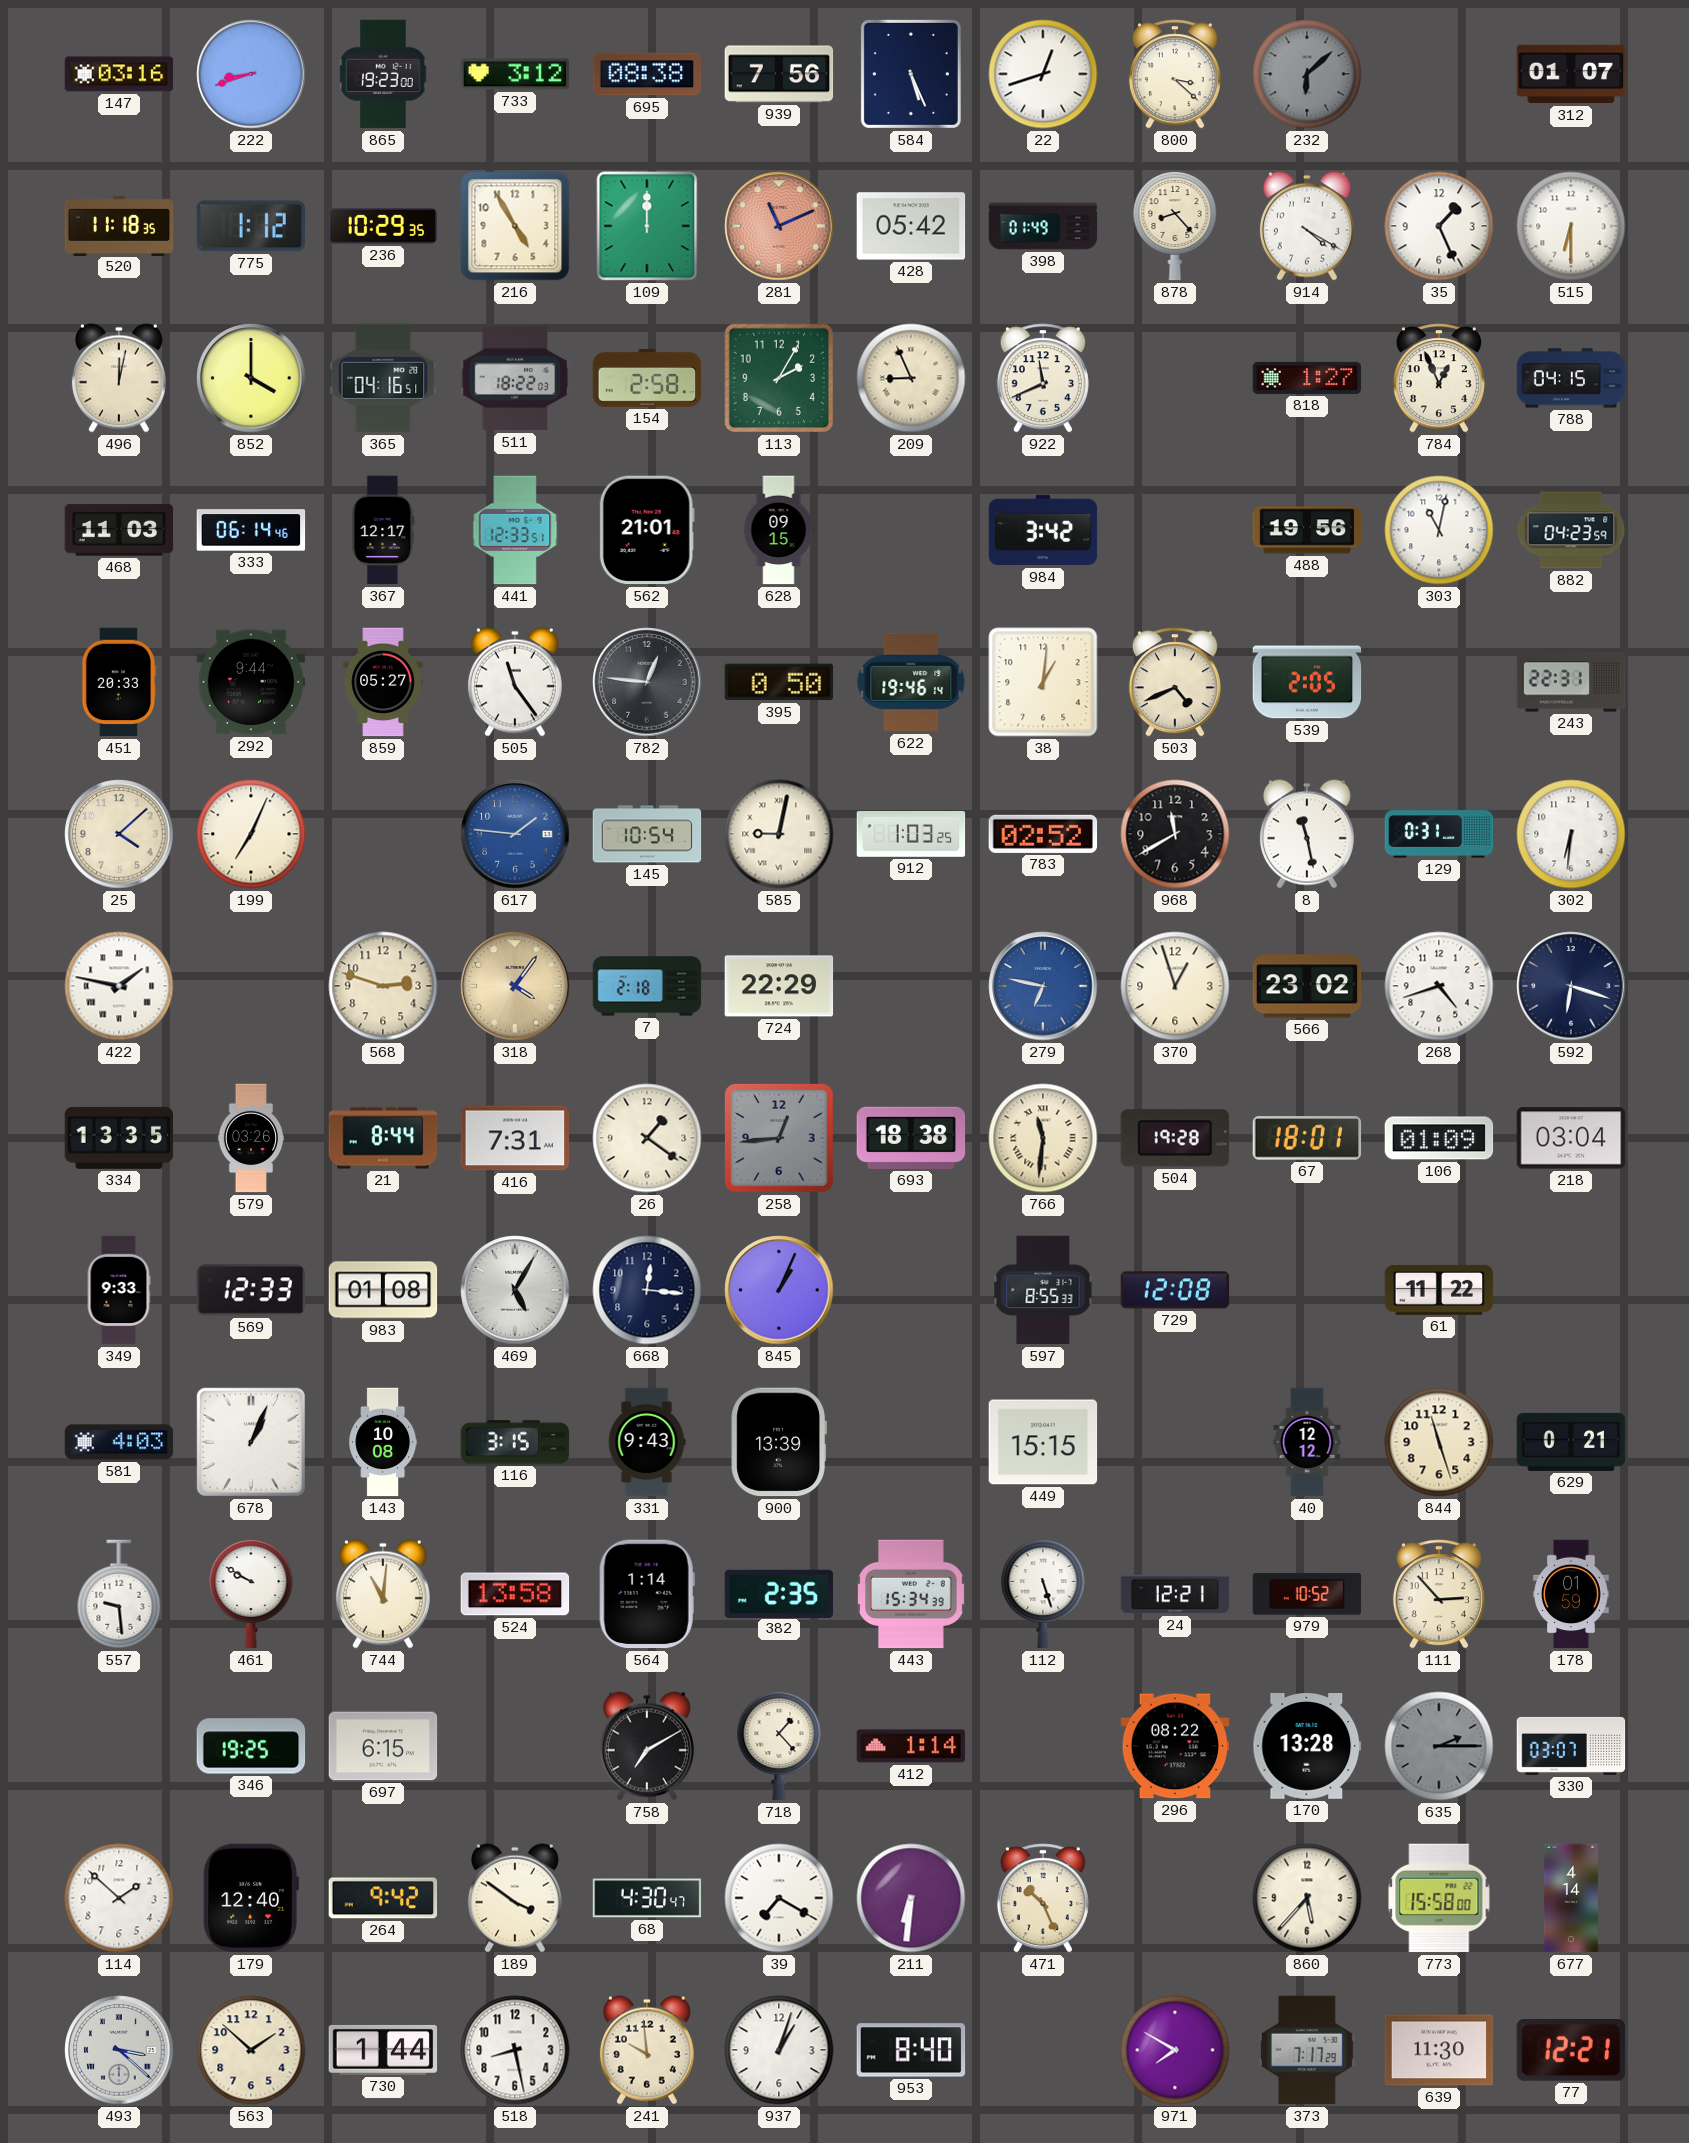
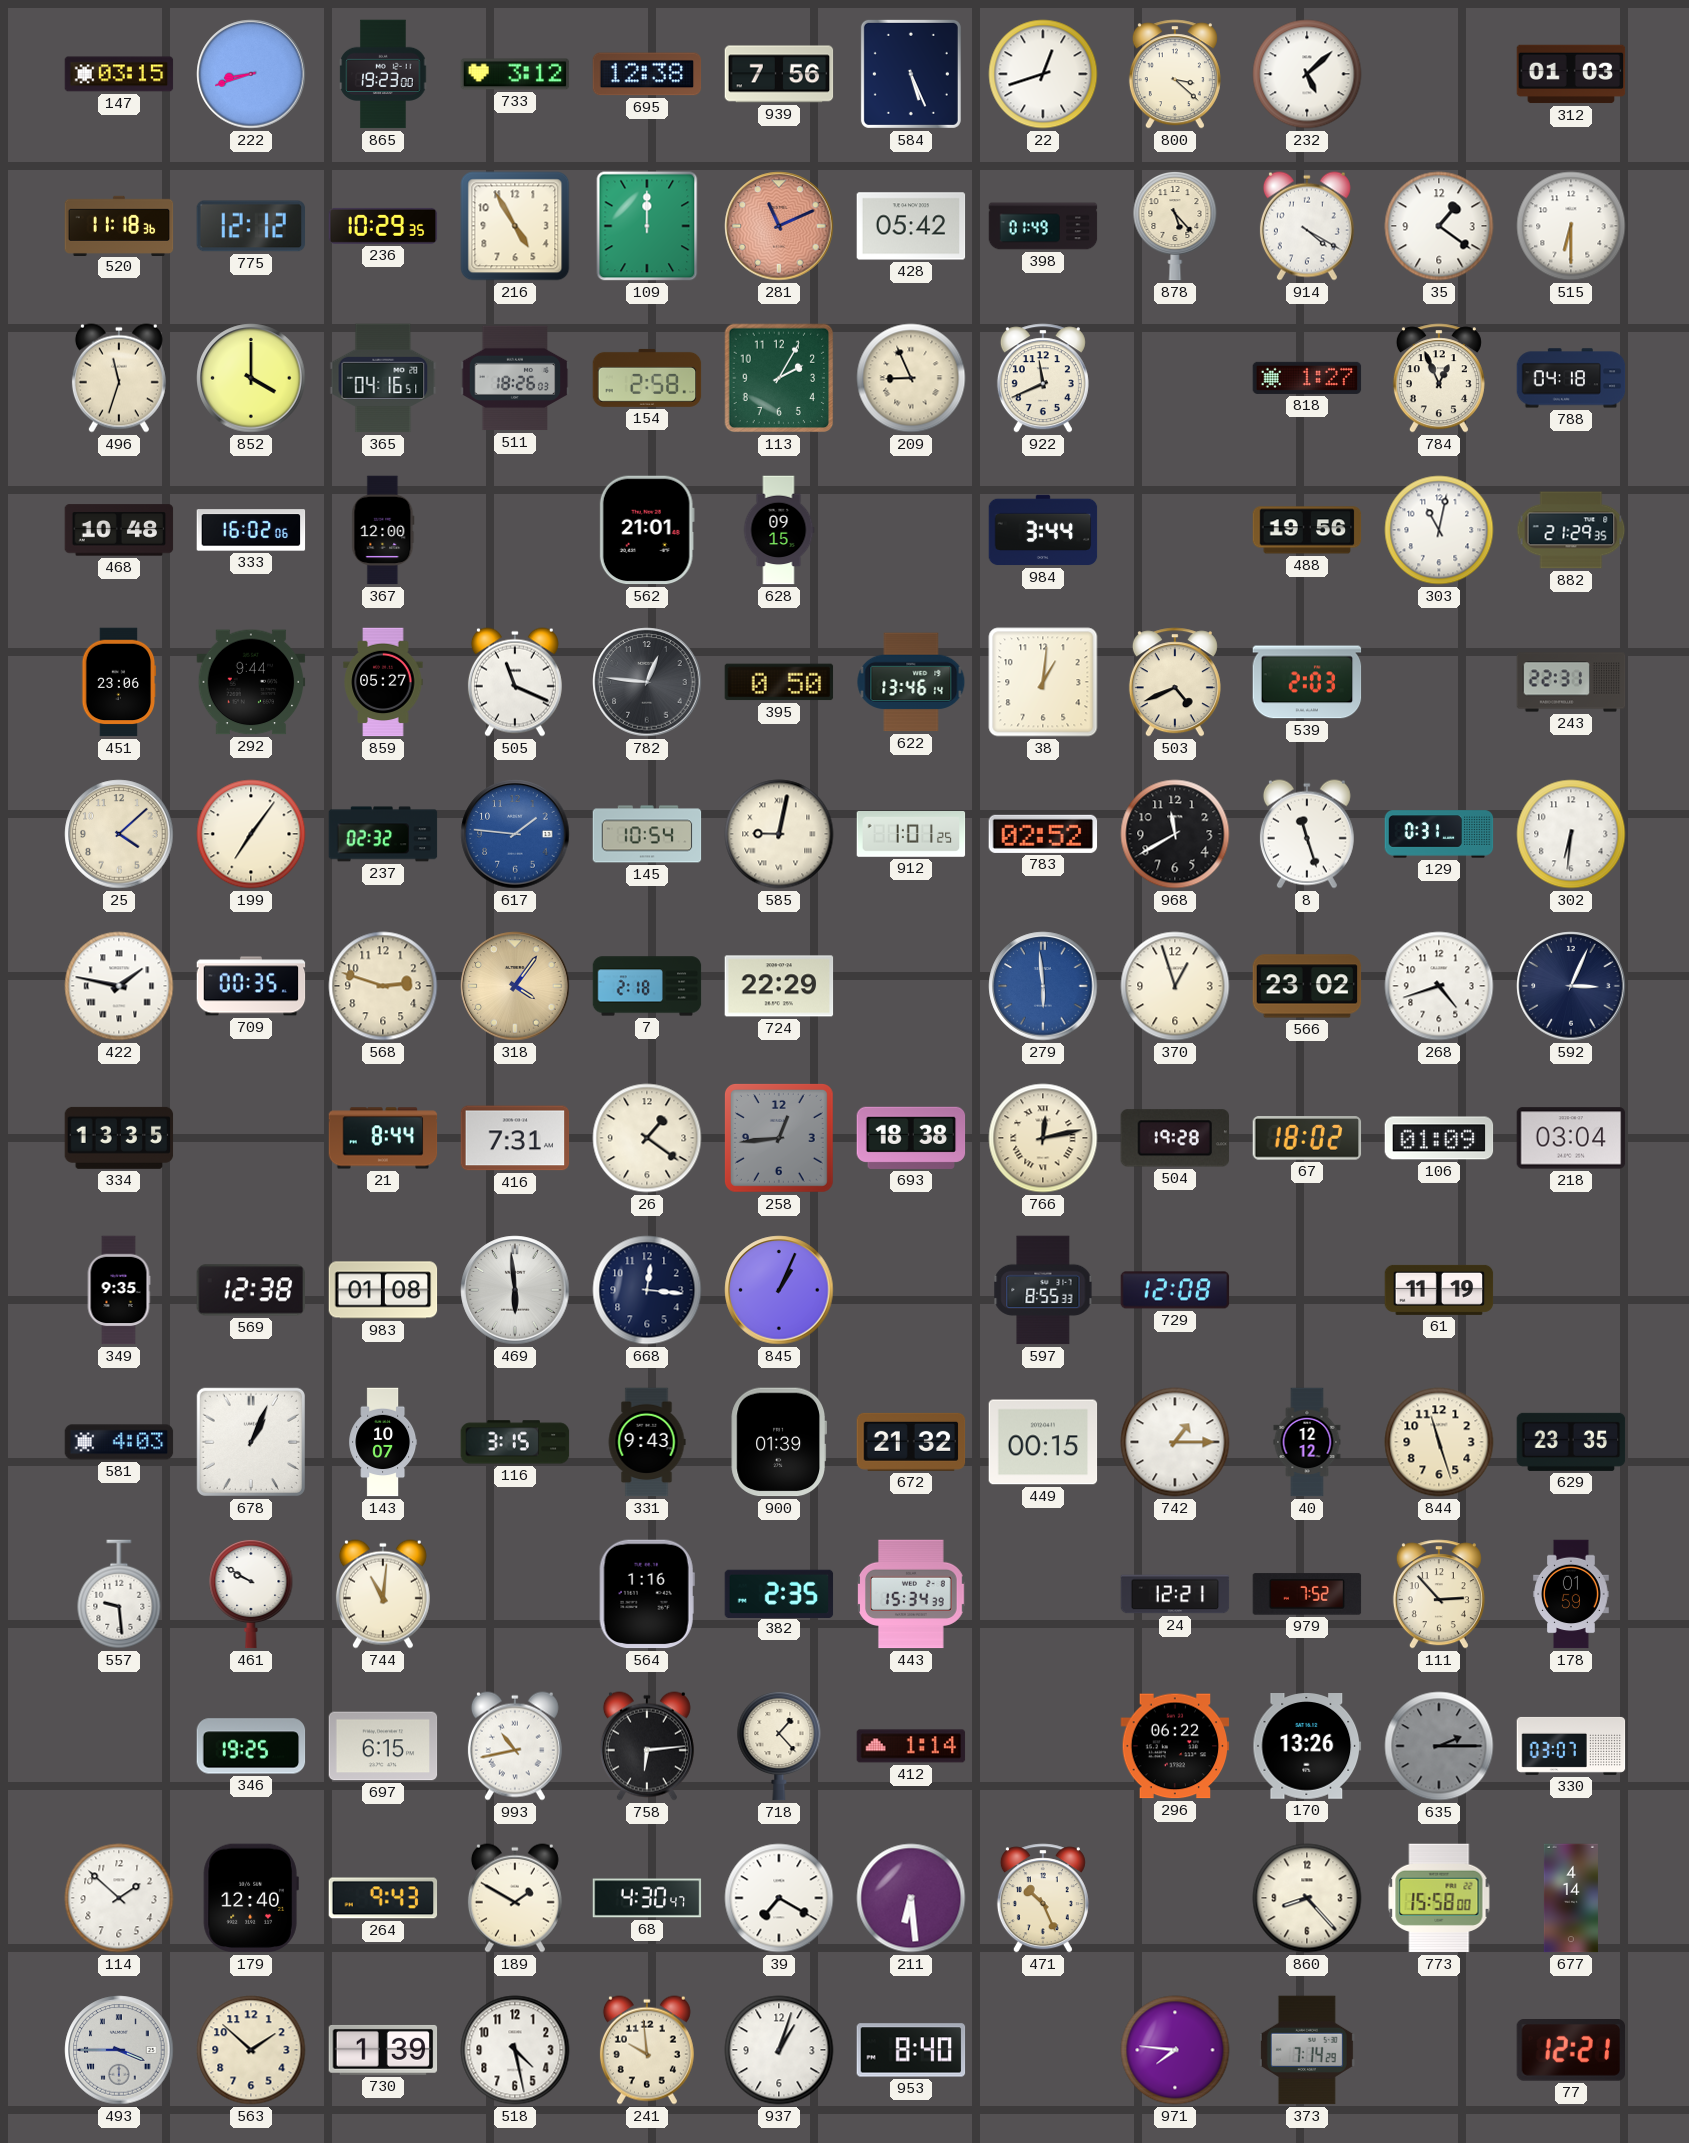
147: 03:16 -> 03:15 (119, 74)
695: 08:38 -> 12:38 (647, 74)
232: 6:08 -> 5:08 (1307, 74)
232 dial: grey -> white (1307, 74)
312: 01:07 -> 01:03 (1571, 74)
520: 11:18:35 -> 11:18:36 (119, 225)
775: 1:12 -> 12:12 (251, 226)
878: 8:23 -> 5:23 (1175, 226)
35: 1:26 -> 1:21 (1439, 226)
496: 12:02 -> 11:33 (119, 378)
511: 18:22 -> 18:26 (515, 378)
788: 04:15 -> 04:18 (1571, 378)
468: 11:03 -> 10:48 (119, 530)
333: 06:14 -> 16:02 (251, 530)
367: 12:17 -> 12:00 (383, 530)
441: 12:33 -> none (515, 530)
984: 3:42 -> 3:44 (1043, 530)
882: 04:23 -> 21:29 (1571, 530)
451: 20:33 -> 23:06 (119, 682)
505: 11:24 -> 11:19 (515, 682)
622: 19:46 -> 13:46 (911, 682)
539: 2:05 -> 2:03 (1307, 682)
199: 7:04 -> 7:06 (251, 834)
237: none -> 02:32 (383, 834)
912: 1:03 -> 1:01 (911, 835)
8: 11:28 -> 11:27 (1307, 834)
709: none -> 00:35 (251, 986)
279: 6:47 -> 5:59 (1043, 986)
592: 6:18 -> 3:04 (1571, 986)
579: 03:26 -> none (251, 1138)
766: 11:31 -> 12:13 (1043, 1138)
67: 18:01 -> 18:02 (1307, 1138)
349: 9:33 -> 9:35 (119, 1290)
569: 12:33 -> 12:38 (250, 1290)
469: 5:05 -> 5:59 (515, 1290)
61: 11:22 -> 11:19 (1439, 1290)
143: 10:08 -> 10:07 (383, 1442)
900: 13:39 -> 01:39 (778, 1442)
672: none -> 21:32 (911, 1442)
449: 15:15 -> 00:15 (1043, 1442)
742: none -> 1:15 (1175, 1442)
629: 0:21 -> 23:35 (1571, 1442)
524: 13:58 -> none (515, 1594)
564: 1:14 -> 1:16 (647, 1594)
112: 5:27 -> none (1043, 1594)
979: 10:52 -> 7:52 (1307, 1594)
993: none -> 10:43 (515, 1746)
758: 7:10 -> 6:14 (647, 1746)
296: 08:22 -> 06:22 (1175, 1746)
170: 13:28 -> 13:26 (1307, 1747)
264: 9:42 -> 9:43 (383, 1898)
189: 3:51 -> 1:50 (515, 1898)
211: 6:31 -> 6:29 (911, 1898)
860: 5:37 -> 8:23 (1307, 1898)
493: 3:22 -> 3:45 (119, 2050)
730: 1:44 -> 1:39 (383, 2050)
518: 8:28 -> 4:28 (515, 2050)
971: 7:50 -> 7:46 (1175, 2050)
373: 7:17 -> 7:14 (1307, 2050)
639: 11:30 -> none (1439, 2050)
